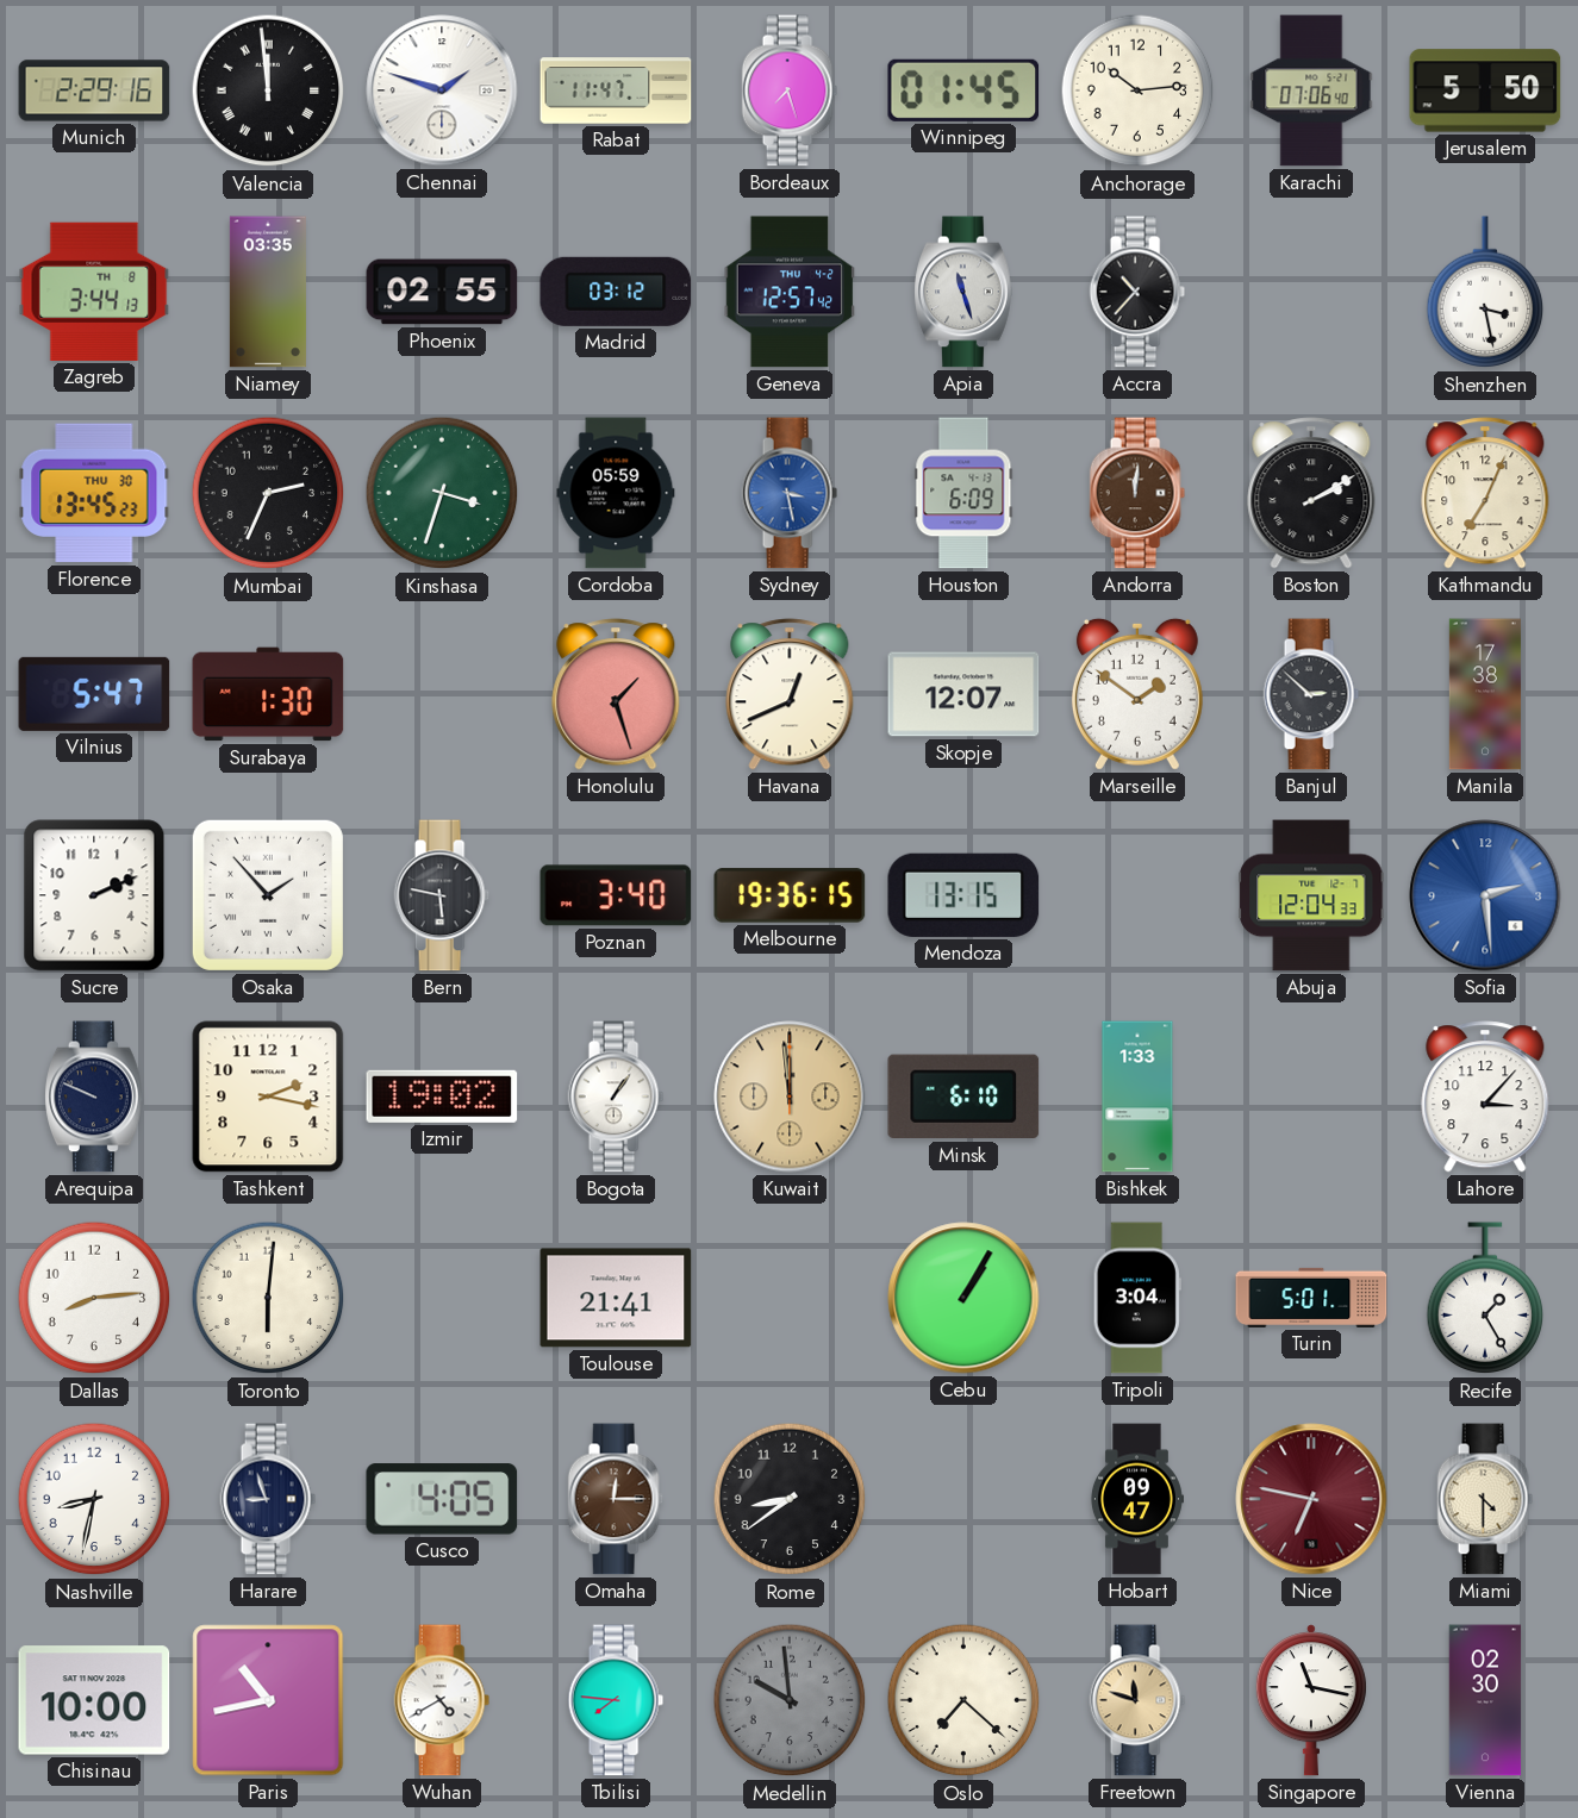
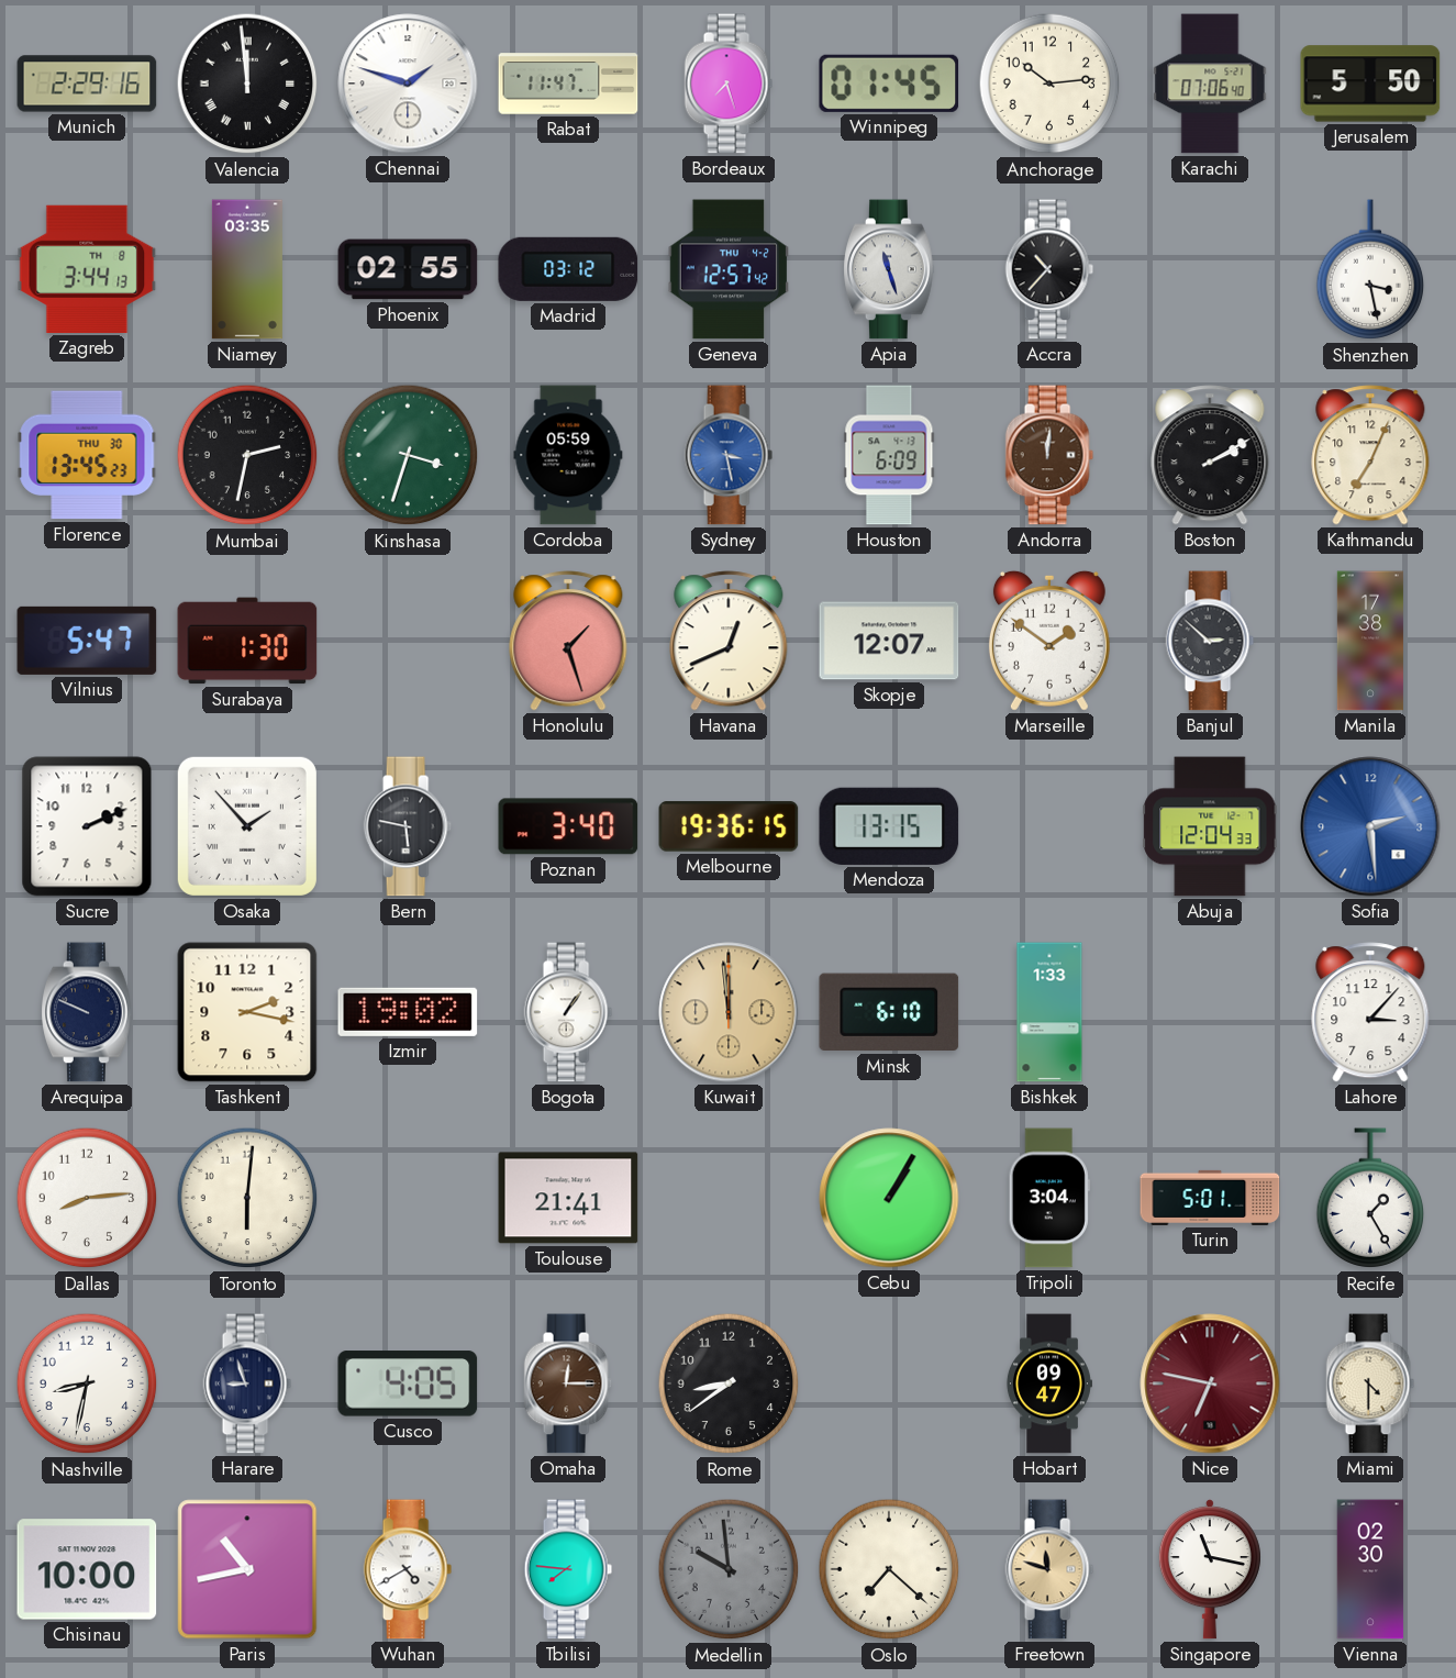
Mumbai: 2:34 -> 2:32 (247, 455)
